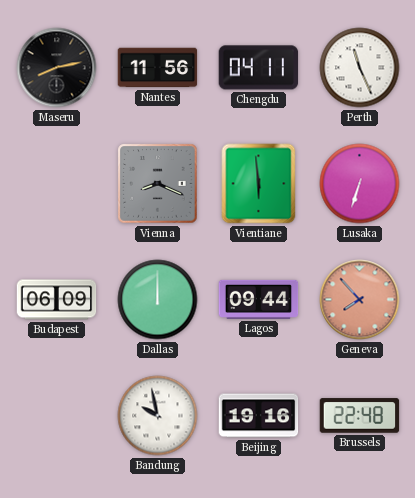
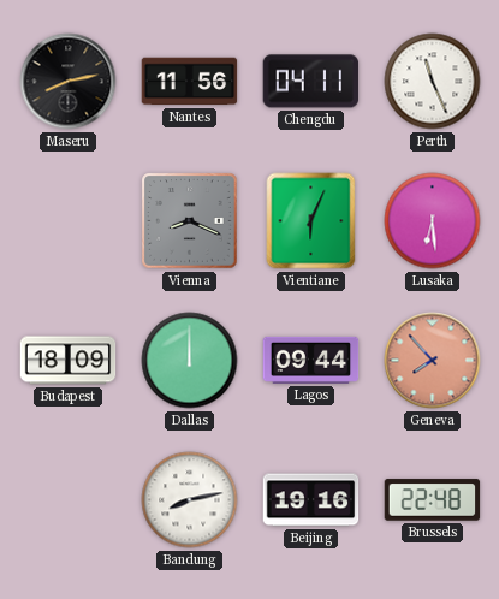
Vientiane: 5:59 -> 6:04 (311, 221)
Lusaka: 6:33 -> 6:29 (433, 221)
Budapest: 06:09 -> 18:09 (69, 361)
Bandung: 9:58 -> 8:13 (190, 500)
